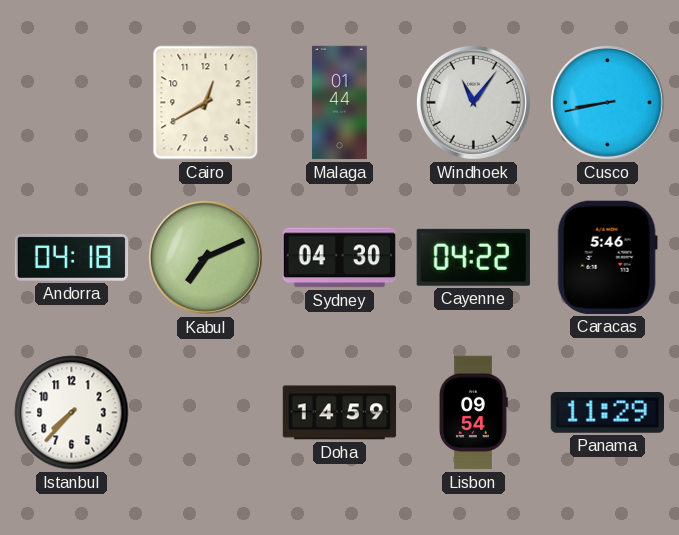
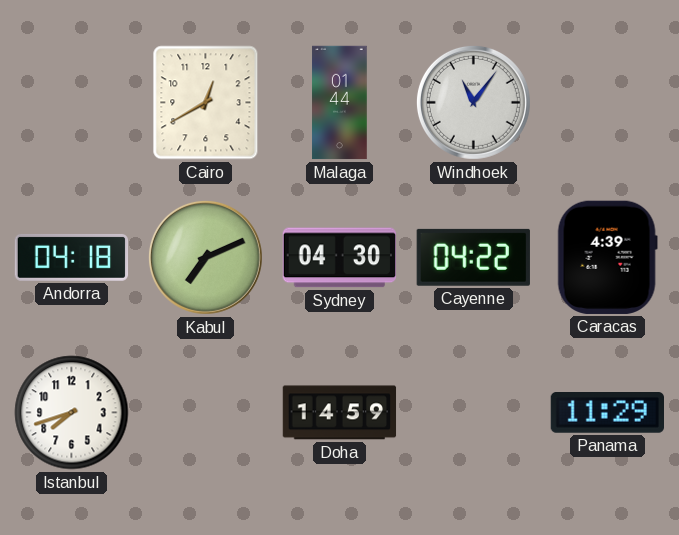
Cusco: 8:43 -> none (607, 102)
Caracas: 5:46 -> 4:39 (607, 257)
Istanbul: 7:37 -> 7:42 (72, 413)
Lisbon: 09:54 -> none (474, 413)
